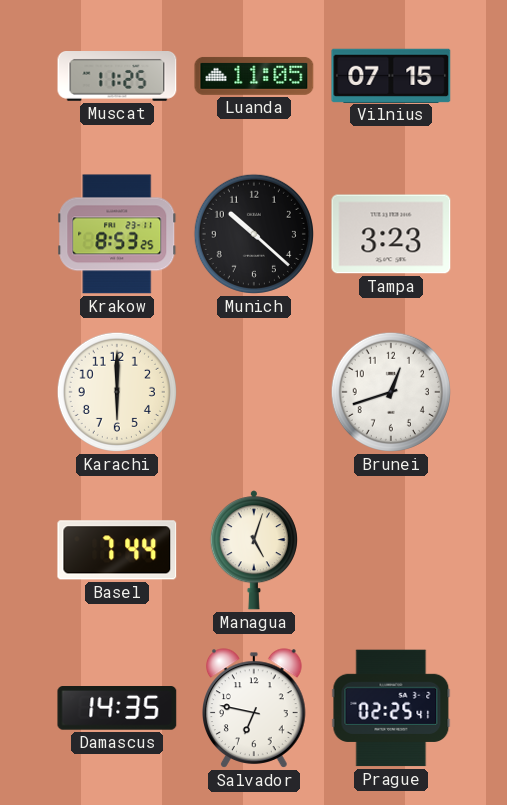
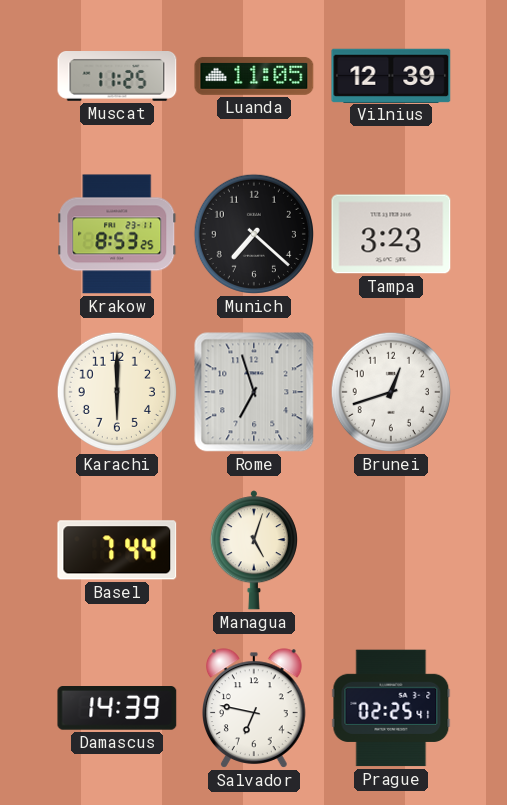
Vilnius: 07:15 -> 12:39 (391, 75)
Munich: 10:22 -> 7:22 (254, 234)
Rome: none -> 6:57 (254, 392)
Damascus: 14:35 -> 14:39 (117, 709)
